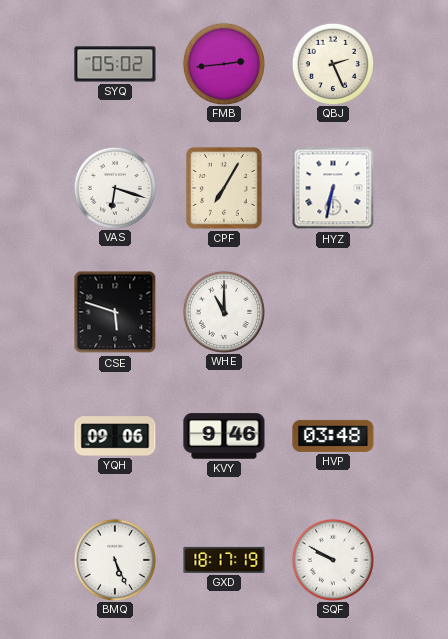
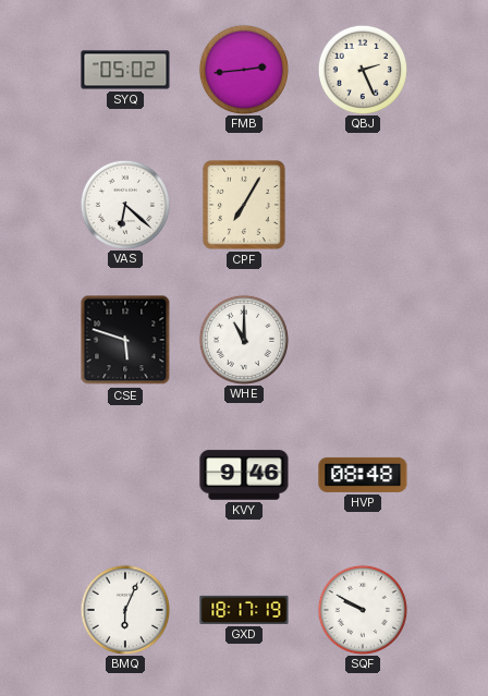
VAS: 6:18 -> 6:22 (124, 204)
HYZ: 6:32 -> none (333, 188)
YQH: 09:06 -> none (115, 436)
HVP: 03:48 -> 08:48 (363, 475)
BMQ: 5:26 -> 6:04 (124, 609)
